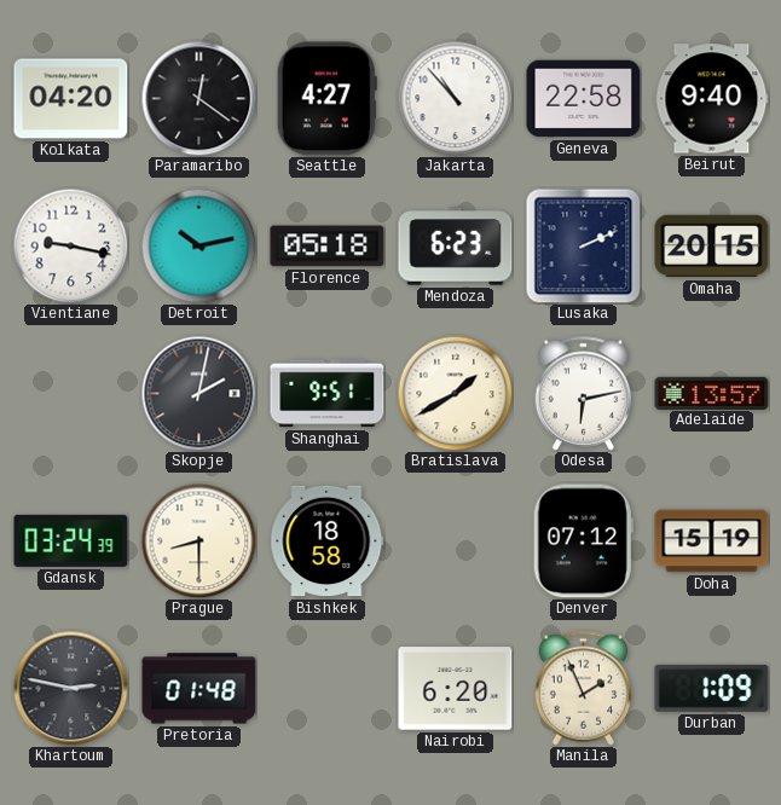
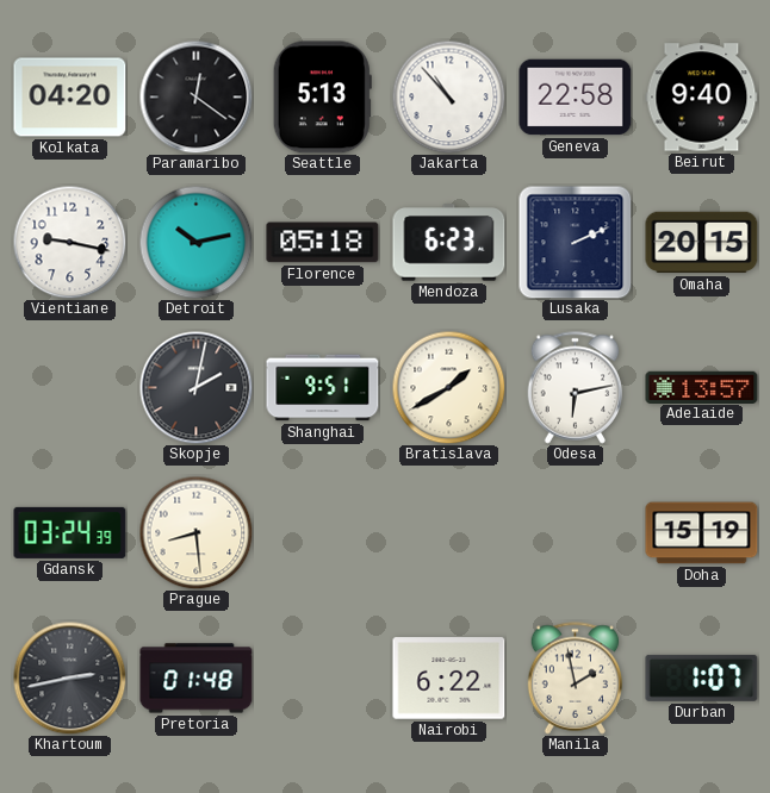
Seattle: 4:27 -> 5:13 (322, 98)
Prague: 8:30 -> 8:29 (195, 532)
Bishkek: 18:58 -> none (328, 542)
Denver: 07:12 -> none (583, 542)
Khartoum: 2:47 -> 2:43 (69, 678)
Nairobi: 6:20 -> 6:22 (449, 679)
Manila: 1:56 -> 1:58 (576, 679)
Durban: 1:09 -> 1:07 (702, 678)
